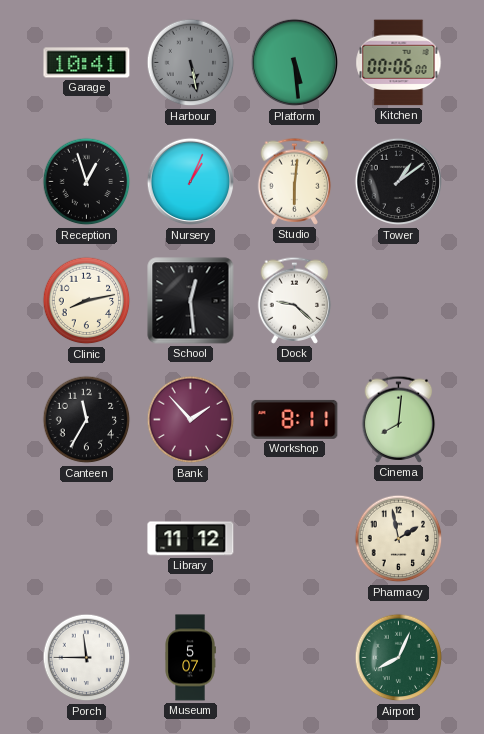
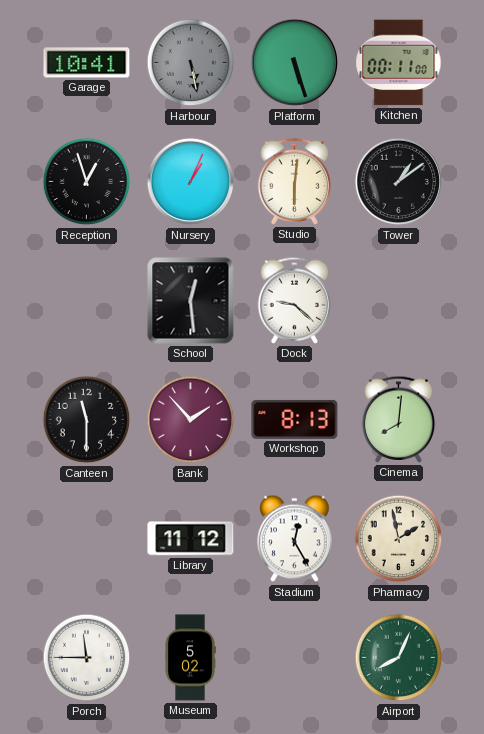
Platform: 5:29 -> 5:27 (295, 63)
Kitchen: 00:06 -> 00:11 (399, 63)
Clinic: 8:13 -> none (87, 301)
Canteen: 11:35 -> 11:30 (87, 420)
Workshop: 8:11 -> 8:13 (295, 419)
Stadium: none -> 12:25 (295, 539)
Museum: 5:07 -> 5:02 (190, 658)
